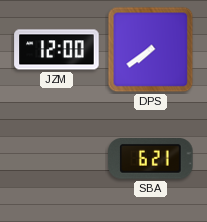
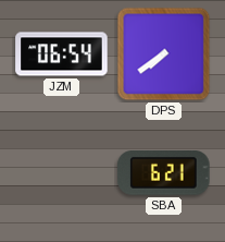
JZM: 12:00 -> 06:54 (62, 55)
